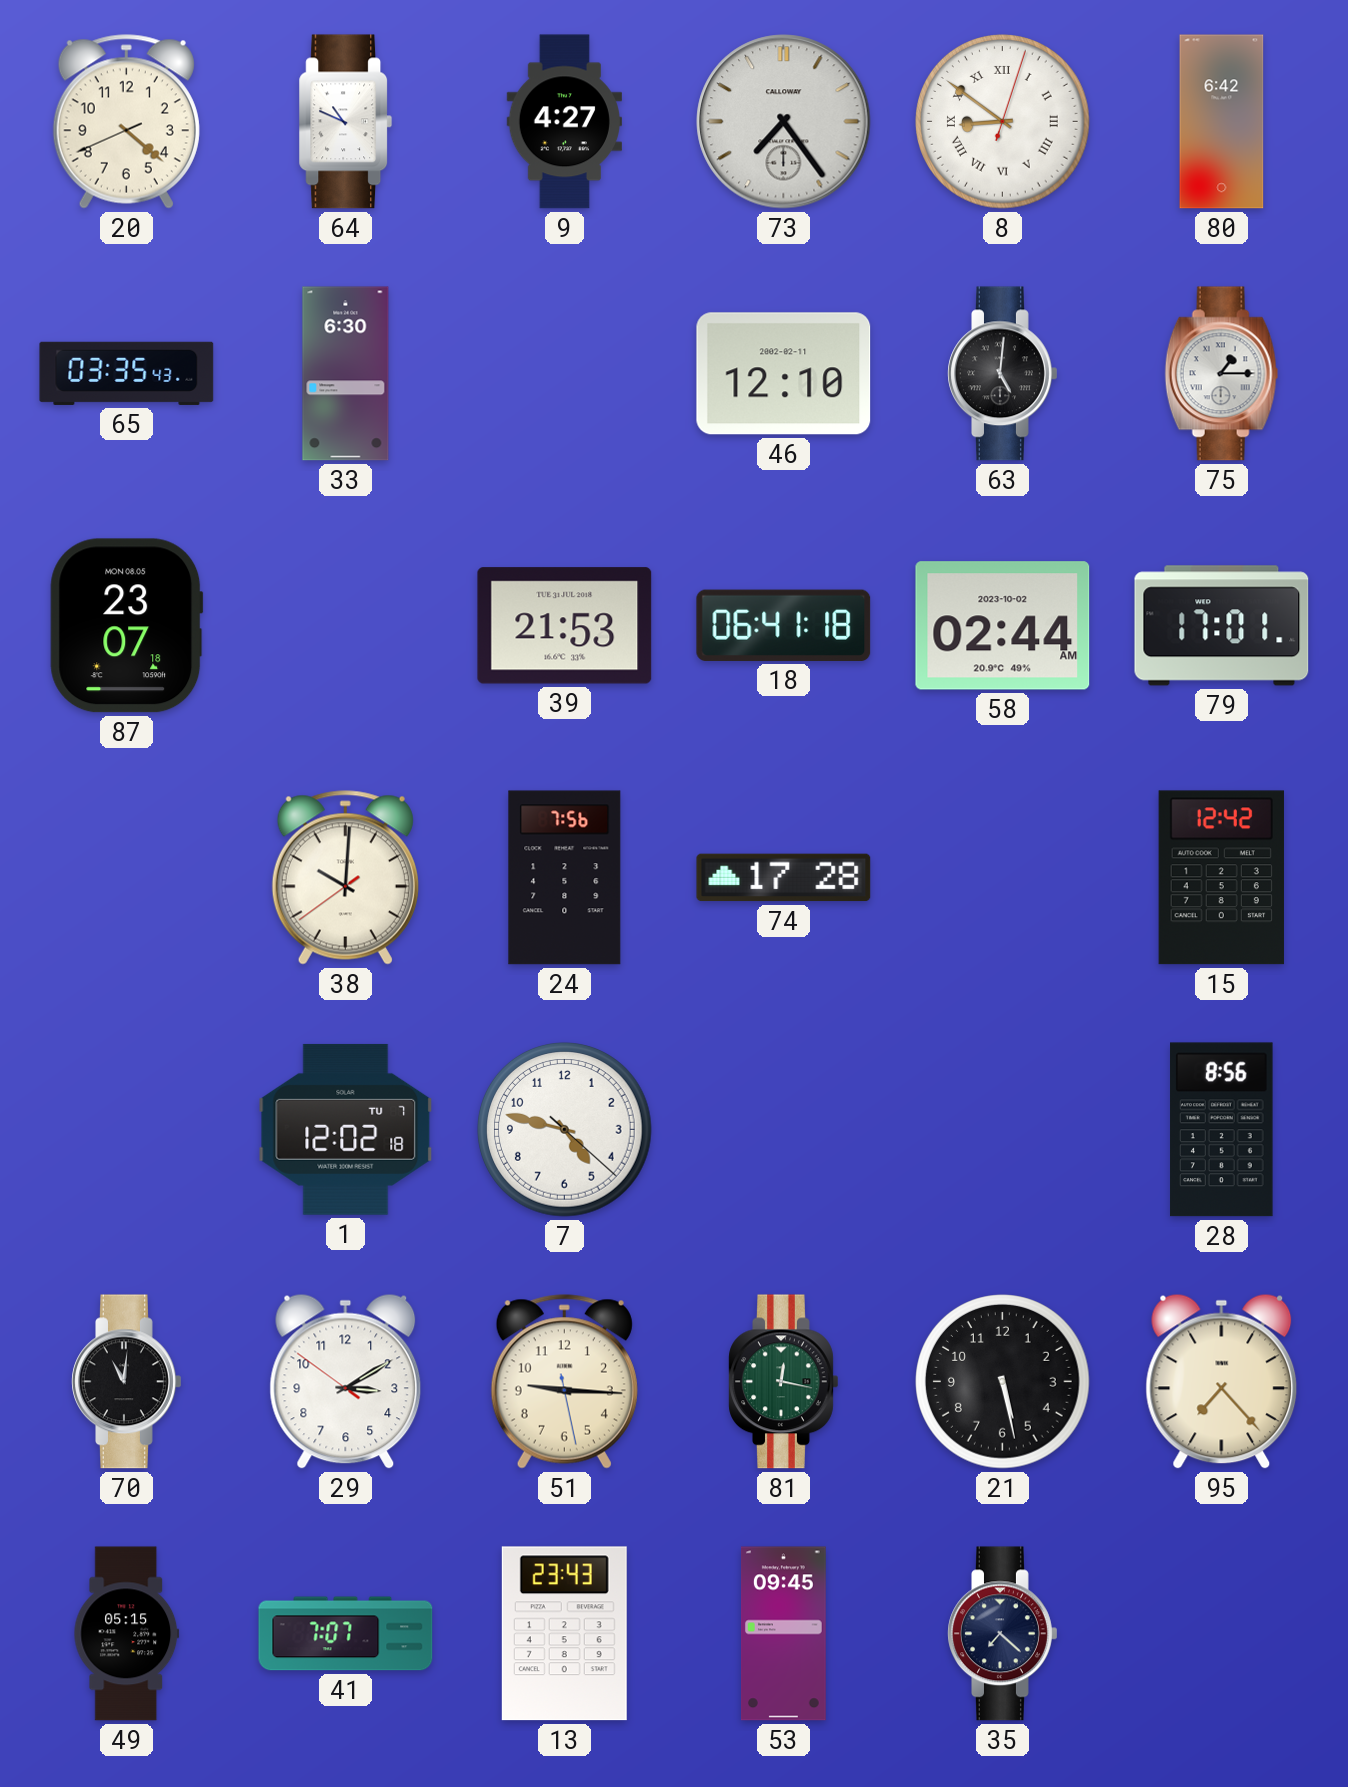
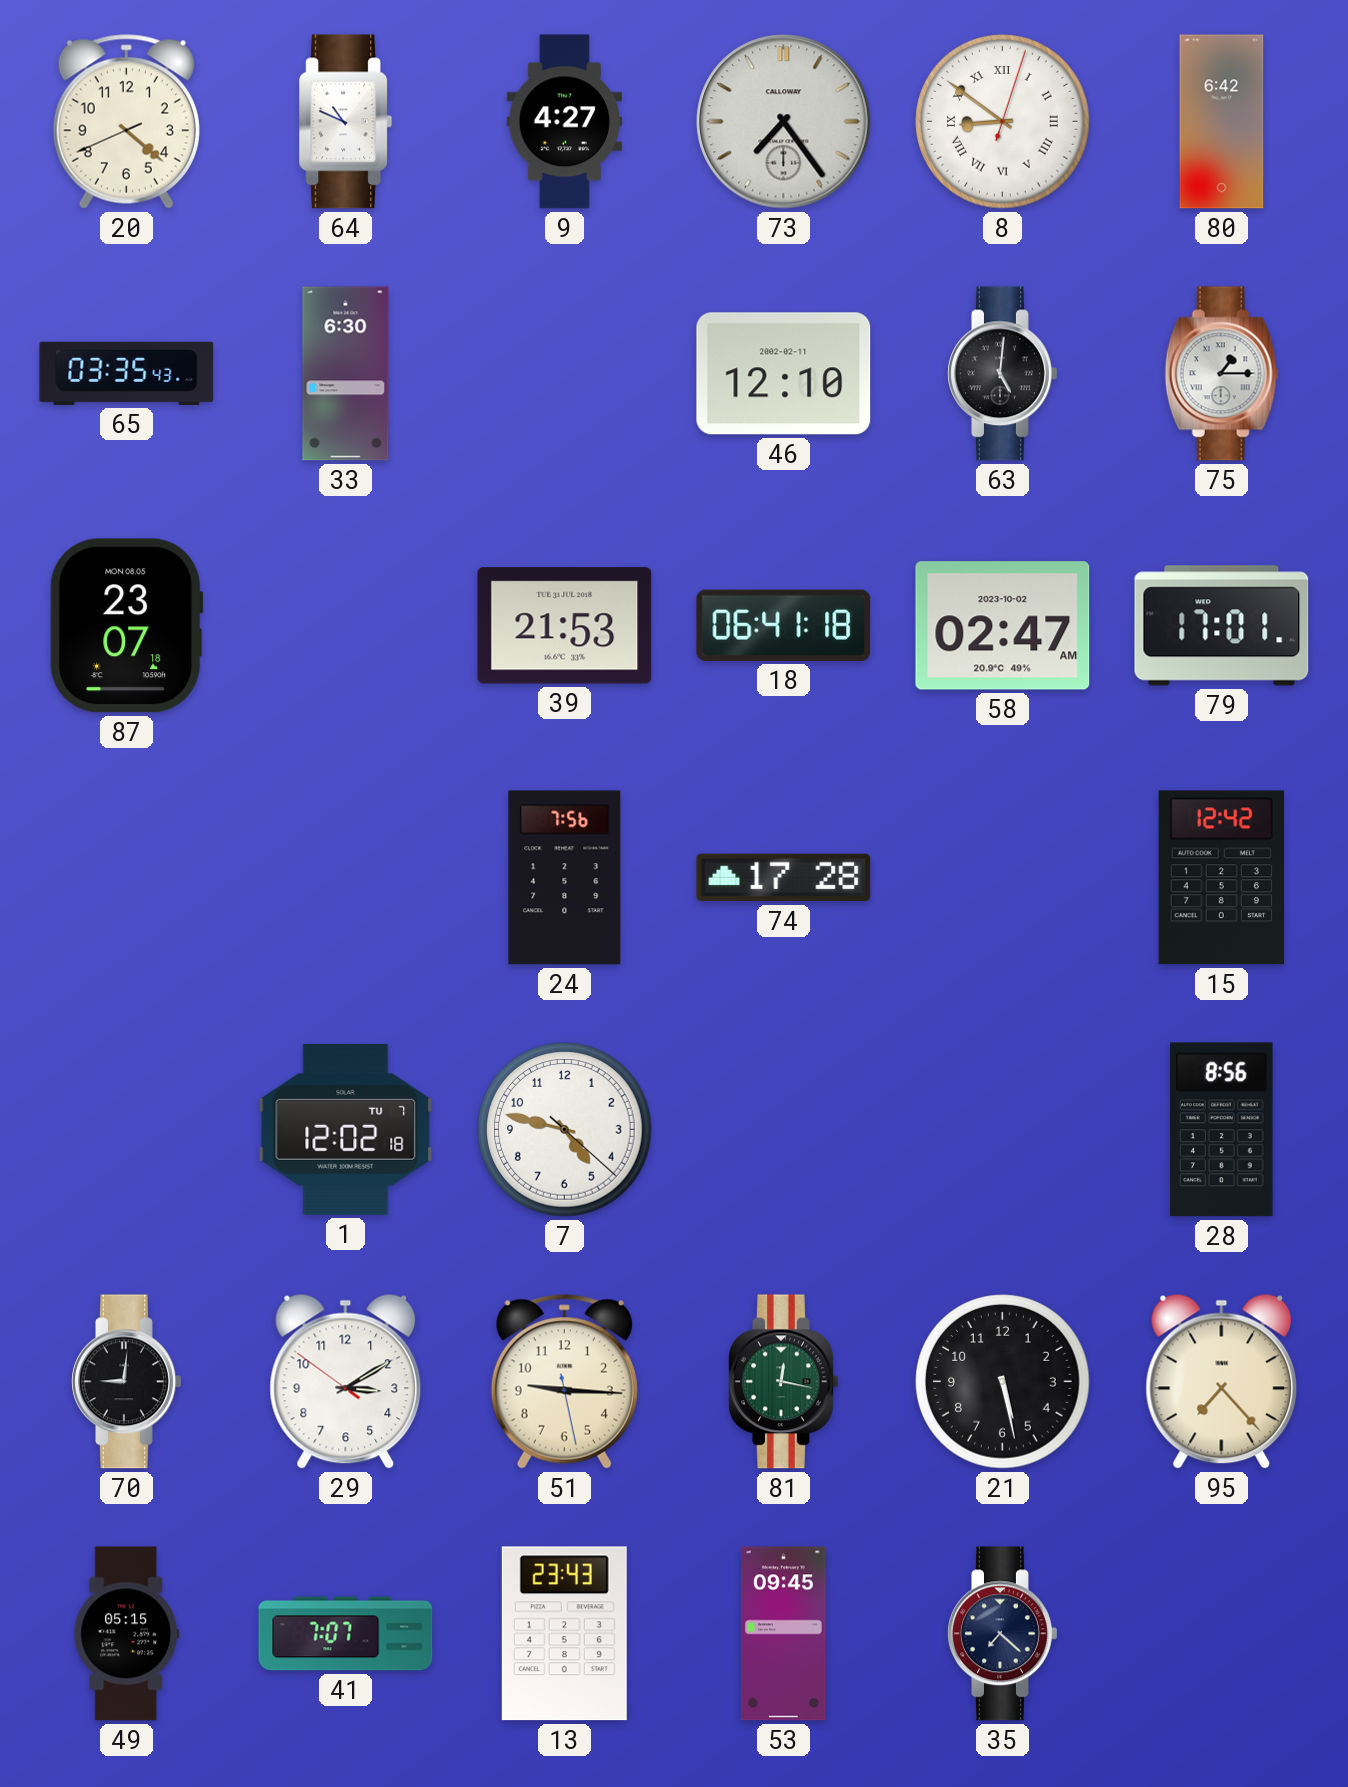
58: 02:44 -> 02:47 (1003, 626)
38: 10:00 -> none (345, 878)
70: 11:01 -> 9:01 (127, 1382)
